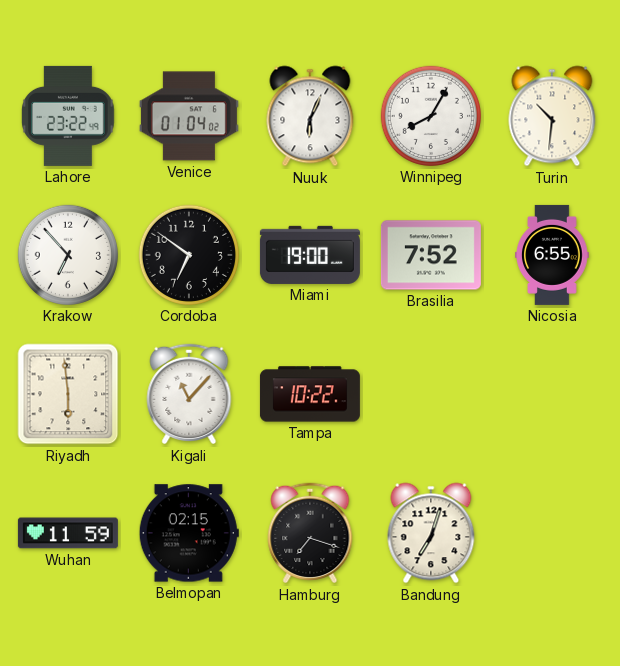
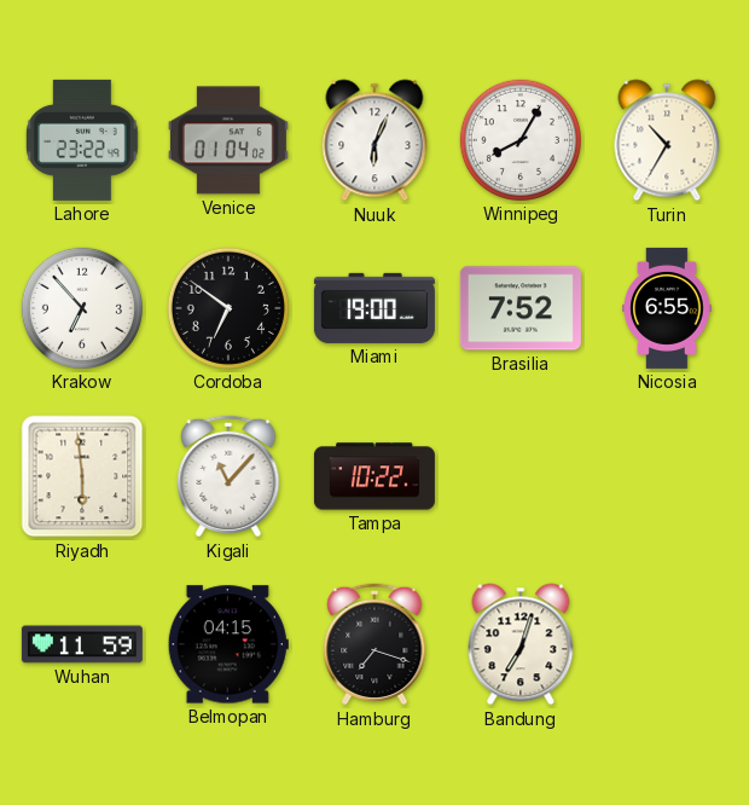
Turin: 10:31 -> 10:35 (667, 140)
Belmopan: 02:15 -> 04:15 (228, 644)
